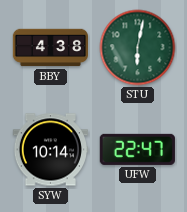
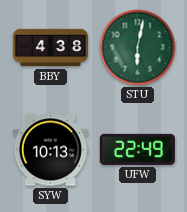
SYW: 10:14 -> 10:13 (50, 150)
UFW: 22:47 -> 22:49 (137, 149)
